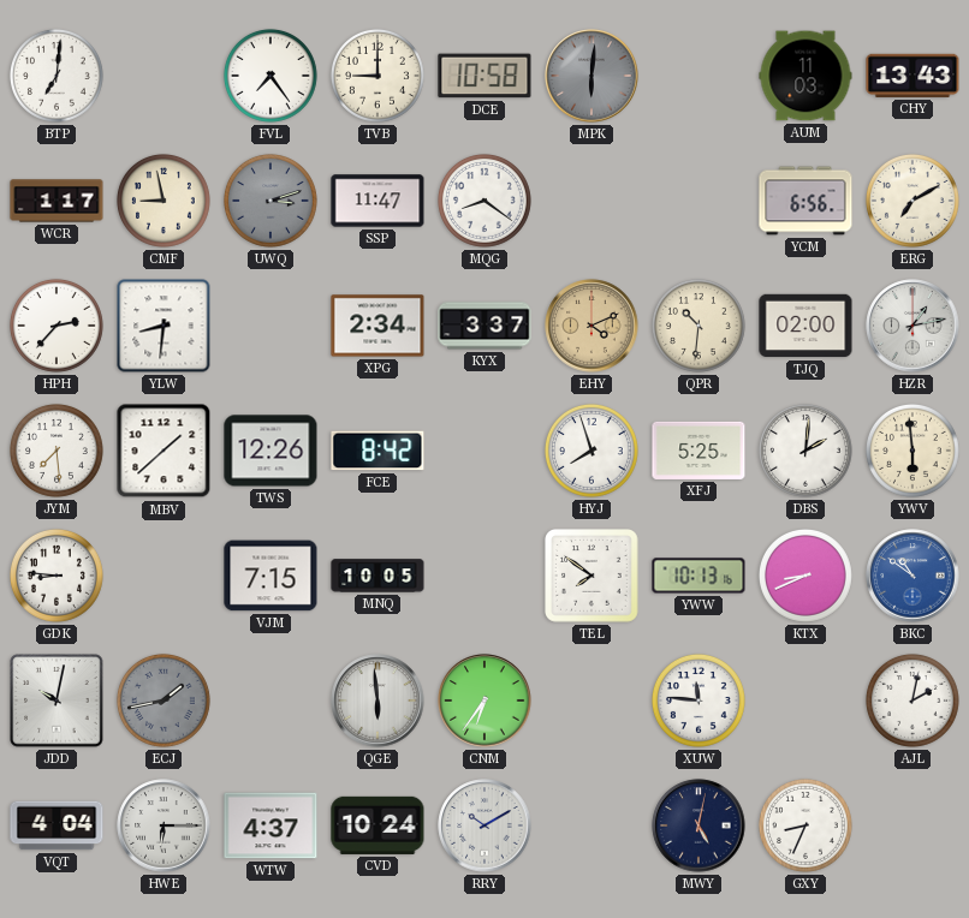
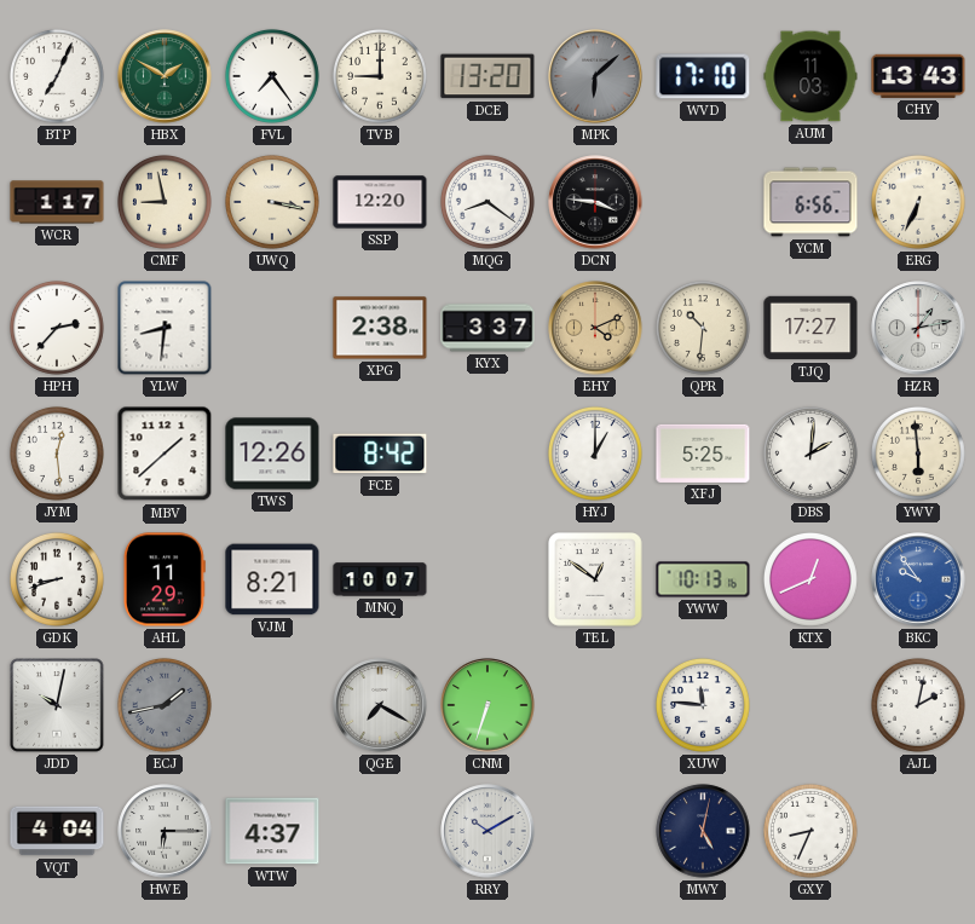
BTP: 7:01 -> 7:04 (57, 76)
HBX: none -> 1:50 (165, 76)
DCE: 10:58 -> 13:20 (487, 76)
MPK: 6:01 -> 6:08 (595, 76)
WVD: none -> 17:10 (703, 76)
UWQ: 3:12 -> 3:17 (272, 202)
UWQ dial: grey -> cream (272, 202)
SSP: 11:47 -> 12:20 (380, 202)
DCN: none -> 3:46 (595, 202)
ERG: 7:10 -> 6:34 (918, 202)
XPG: 2:34 -> 2:38 (380, 328)
TJQ: 02:00 -> 17:27 (810, 328)
JYM: 7:29 -> 12:29 (57, 454)
HYJ: 7:57 -> 1:00 (595, 454)
GDK: 8:46 -> 8:42 (57, 579)
AHL: none -> 11:29 (165, 579)
VJM: 7:15 -> 8:21 (272, 579)
MNQ: 10:05 -> 10:07 (380, 579)
TEL: 7:51 -> 12:51 (596, 581)
KTX: 8:41 -> 12:41 (810, 579)
BKC: 10:51 -> 9:54 (918, 579)
QGE: 5:59 -> 7:20 (380, 705)
CNM: 6:36 -> 6:33 (487, 705)
CVD: 10:24 -> none (378, 825)
